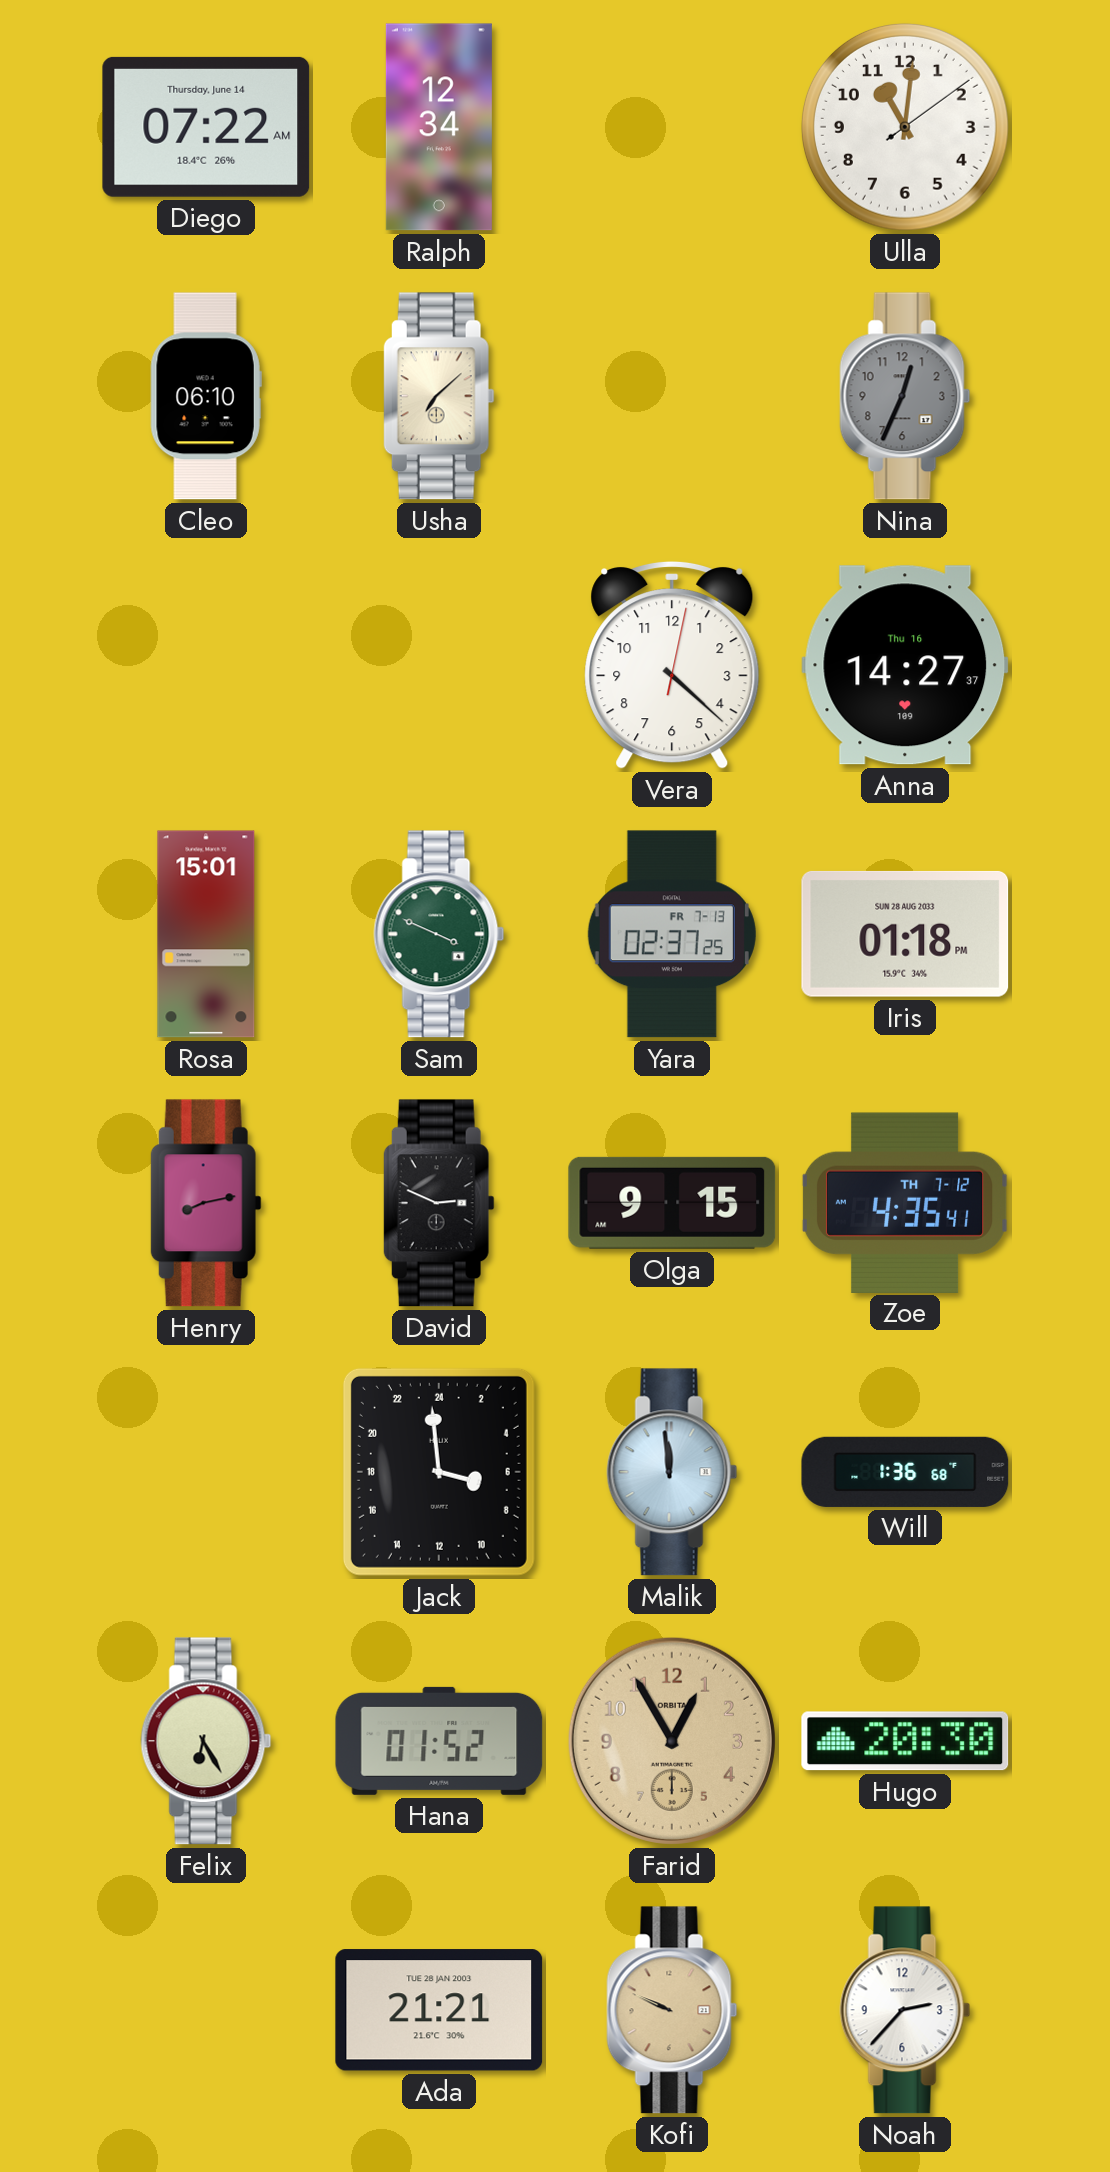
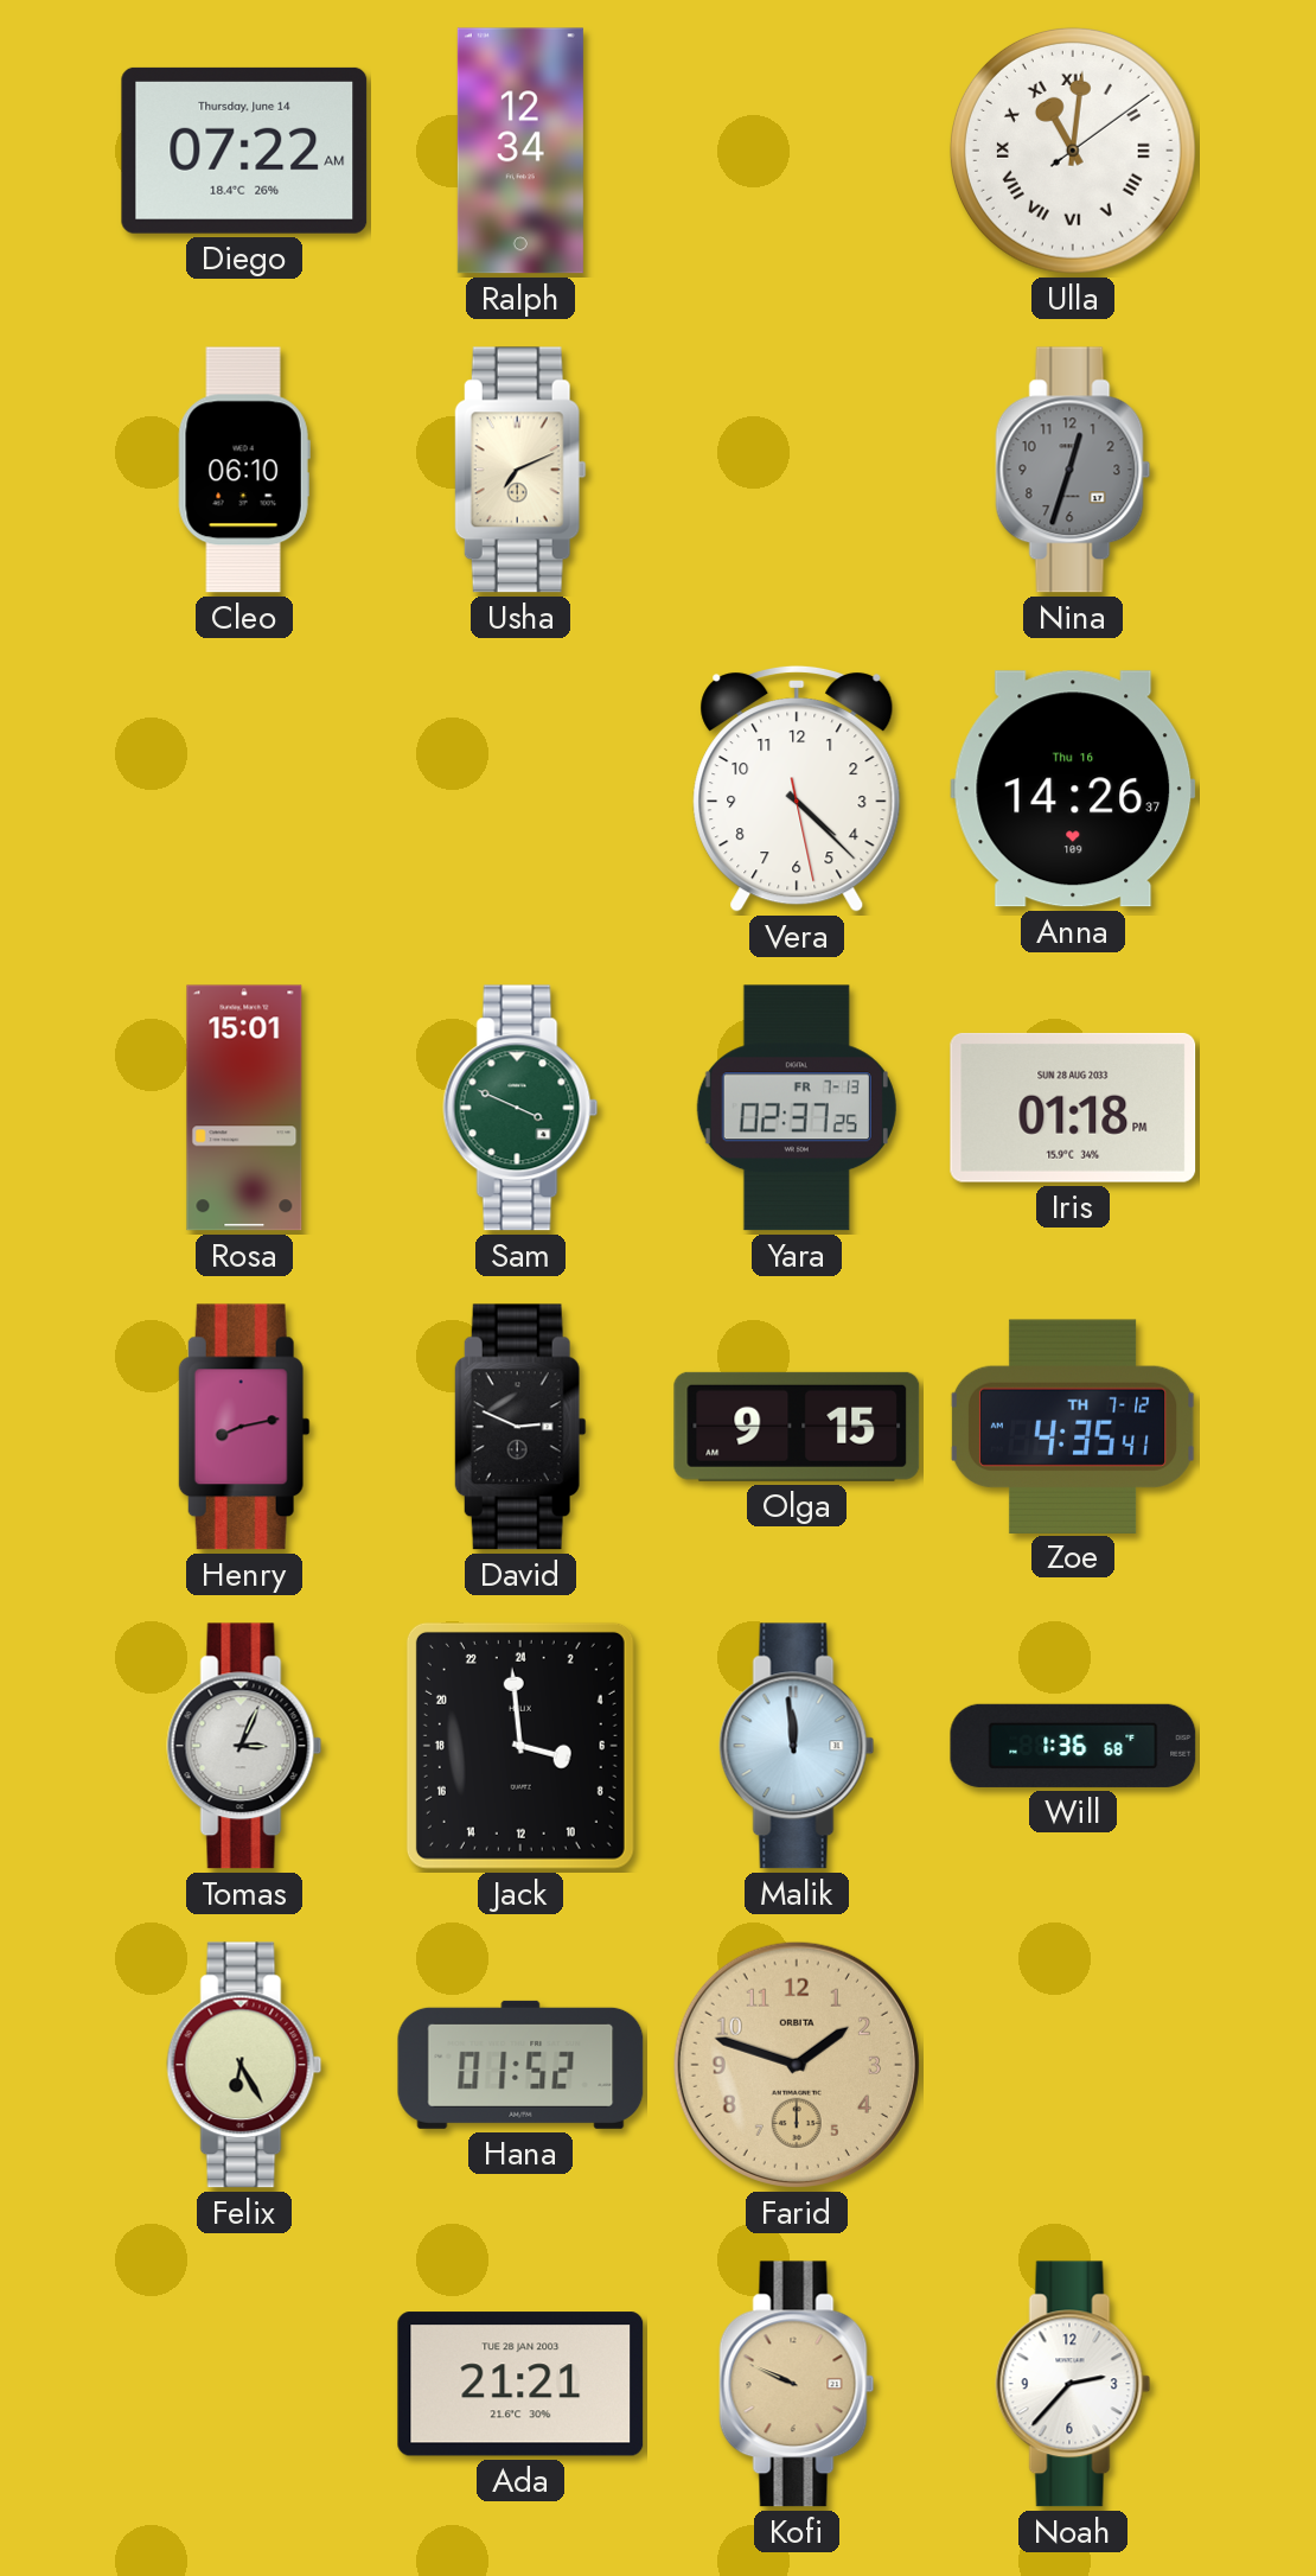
Ulla numerals: Arabic -> Roman (1073, 151)
Usha: 7:08 -> 7:11 (520, 470)
Nina: 12:34 -> 12:33 (1073, 470)
Vera: 4:22:02 -> 4:22:28 (797, 789)
Anna: 14:27 -> 14:26 (1073, 789)
Tomas: none -> 3:04 (244, 1746)
Farid: 12:55 -> 1:48 (797, 2065)
Hugo: 20:30 -> none (905, 1741)
